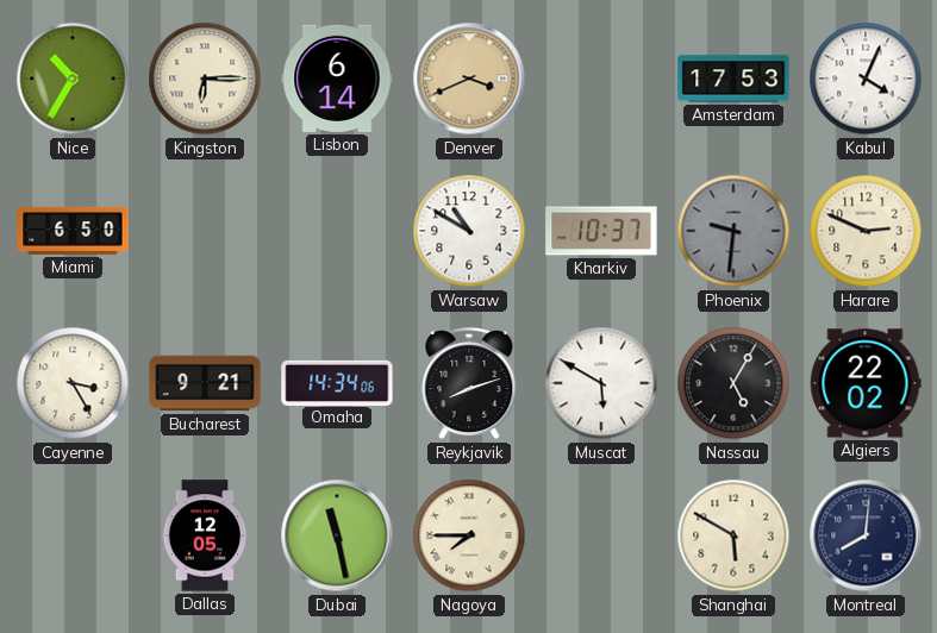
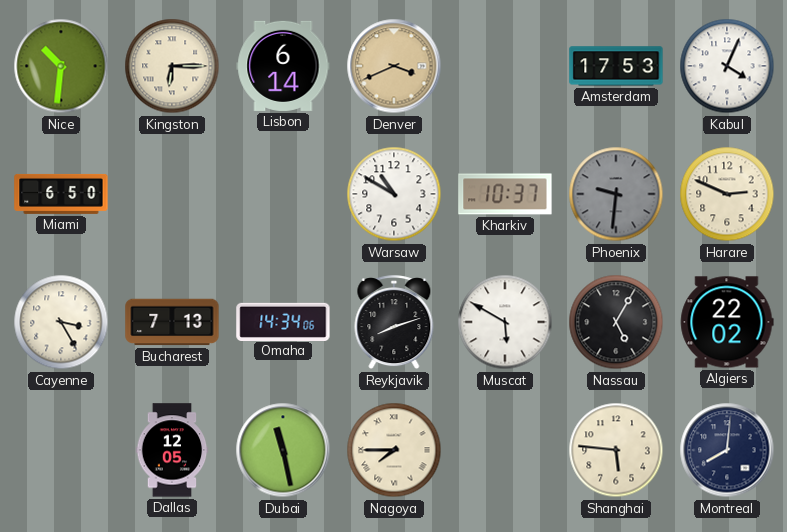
Nice: 10:35 -> 10:31 (61, 66)
Bucharest: 9:21 -> 7:13 (172, 322)
Shanghai: 5:50 -> 5:46 (616, 450)
